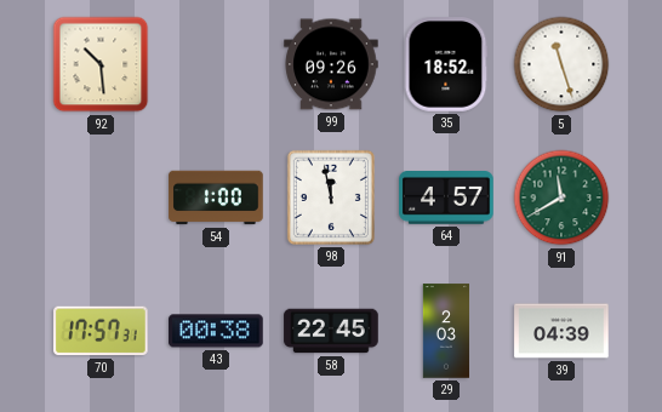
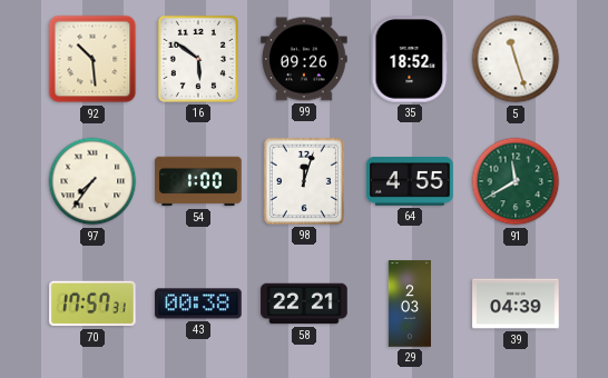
16: none -> 5:51 (198, 59)
97: none -> 7:36 (92, 181)
98: 11:58 -> 12:03 (304, 181)
64: 4:57 -> 4:55 (410, 182)
58: 22:45 -> 22:21 (304, 304)
